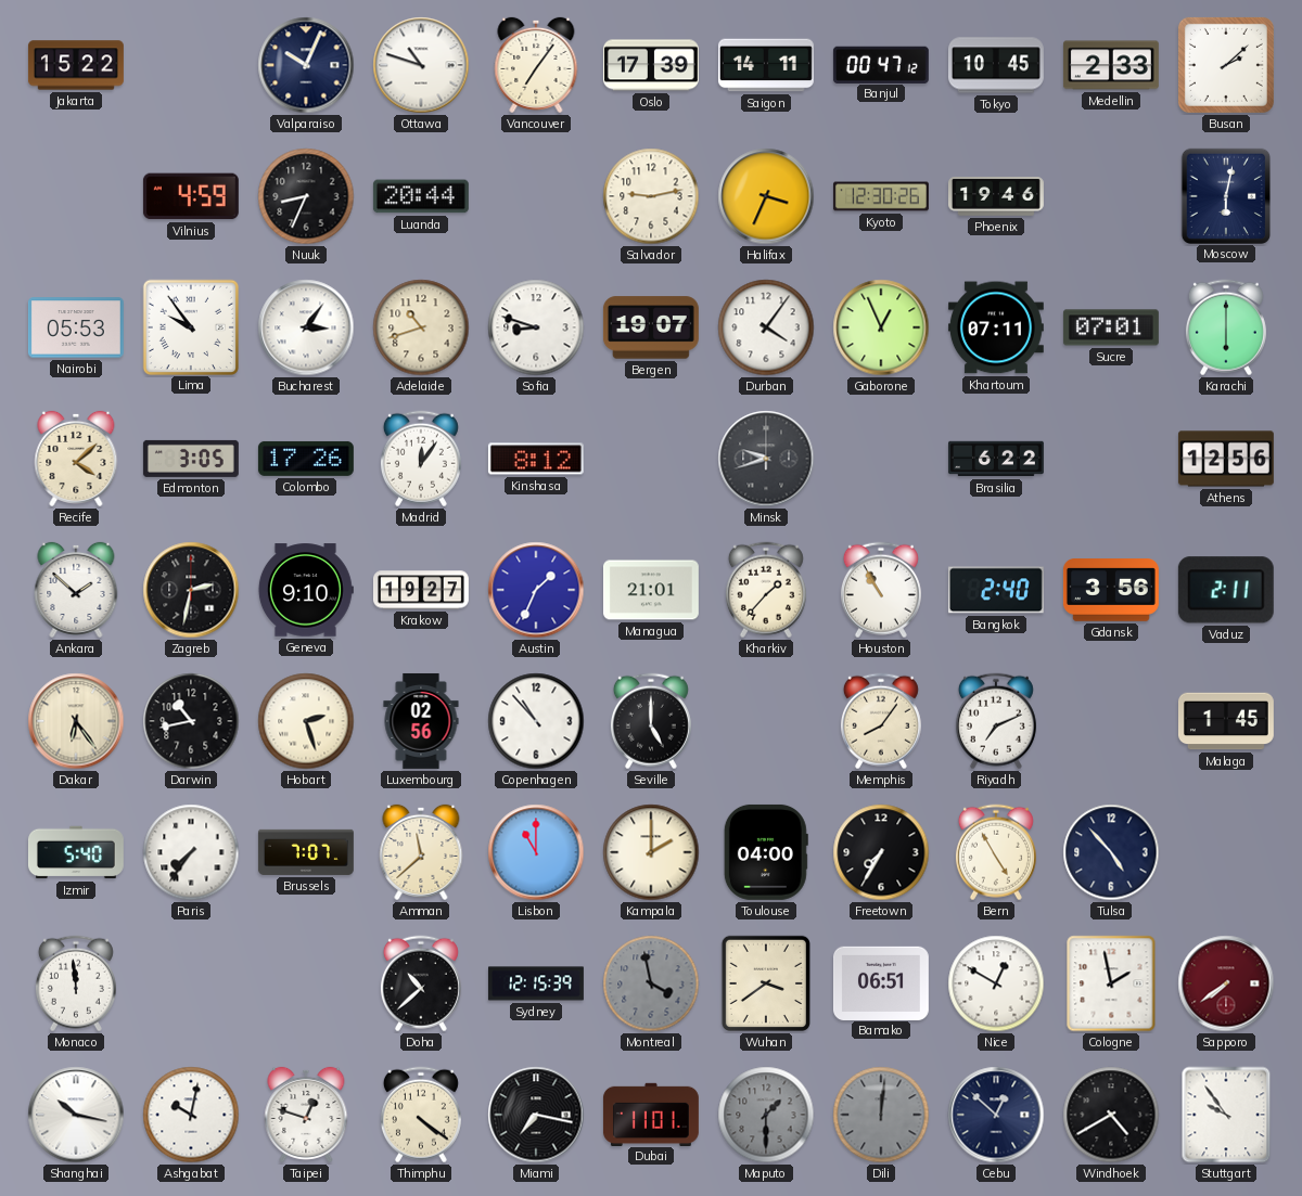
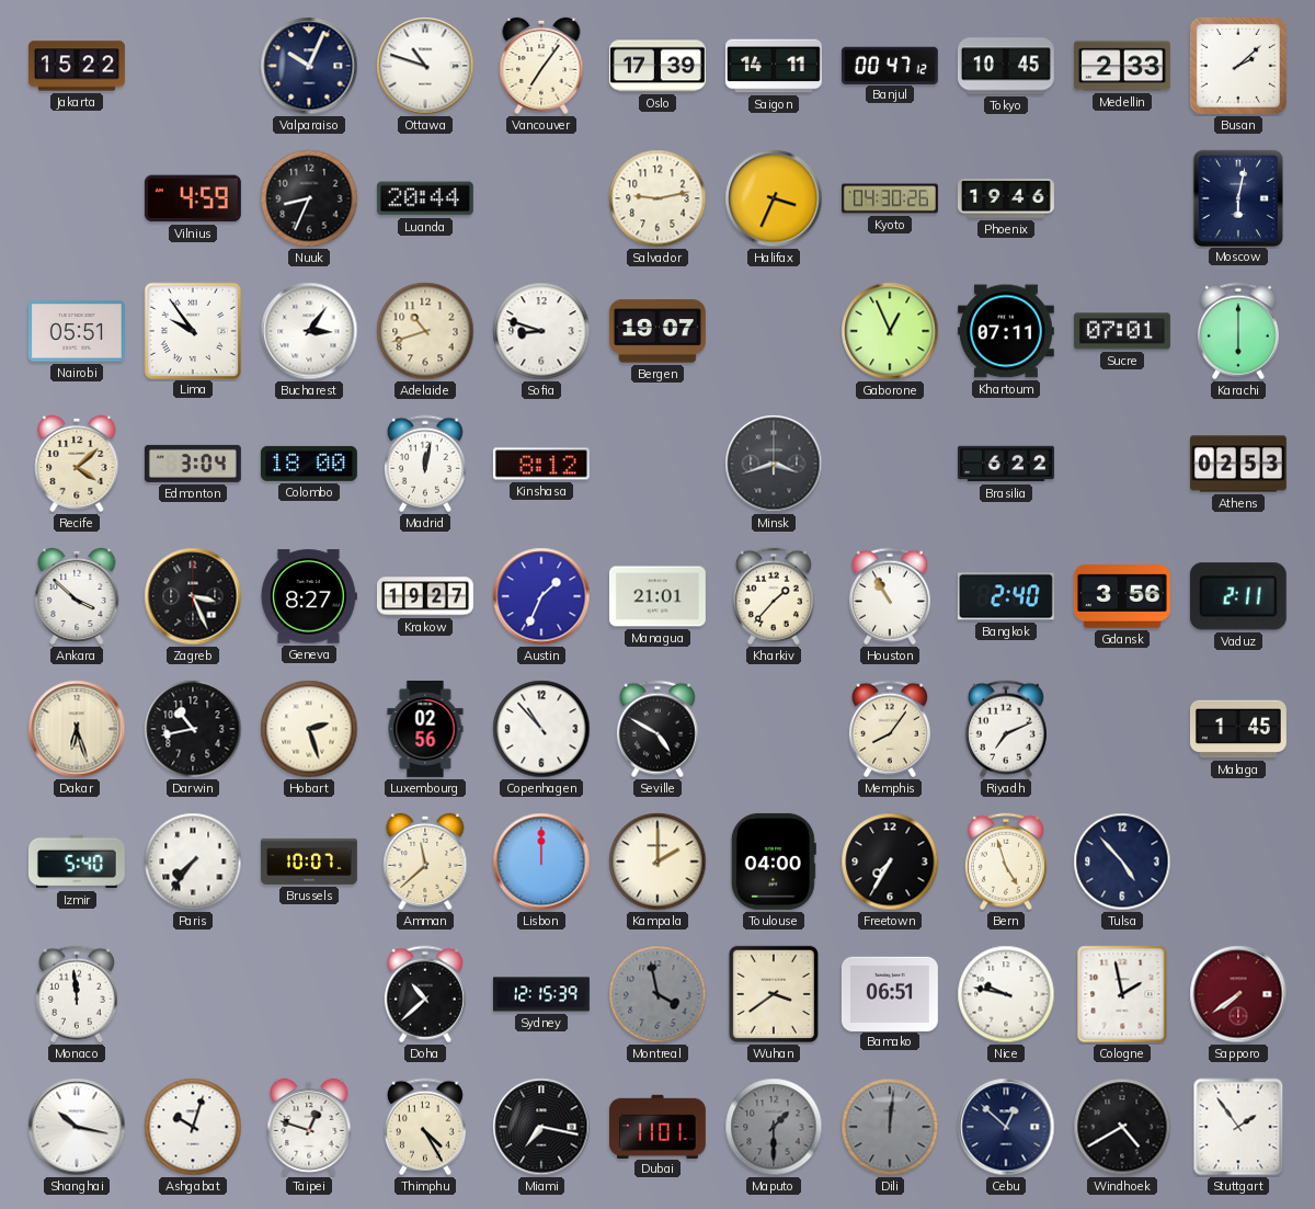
Kyoto: 12:30 -> 04:30 (890, 198)
Nairobi: 05:53 -> 05:51 (77, 331)
Durban: 4:06 -> none (766, 327)
Edmonton: 3:05 -> 3:04 (193, 464)
Colombo: 17:26 -> 18:00 (309, 464)
Madrid: 12:06 -> 12:02 (425, 464)
Minsk: 9:42 -> 3:42 (774, 464)
Athens: 12:56 -> 02:53 (1238, 464)
Ankara: 1:52 -> 3:52 (77, 596)
Zagreb: 2:32 -> 3:26 (193, 596)
Geneva: 9:10 -> 8:27 (309, 596)
Dakar: 6:24 -> 6:27 (77, 729)
Seville: 5:00 -> 4:50 (658, 729)
Brussels: 7:07 -> 10:07 (309, 862)
Lisbon: 11:00 -> 12:00 (541, 862)
Bern: 4:55 -> 4:57 (1006, 862)
Nice: 12:50 -> 9:47 (1006, 994)
Ashgabat: 10:02 -> 10:03 (193, 1127)
Thimphu: 4:21 -> 4:25 (425, 1127)
Stuttgart: 9:54 -> 1:54 (1238, 1127)
